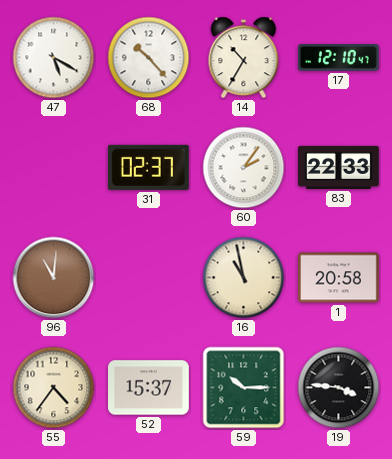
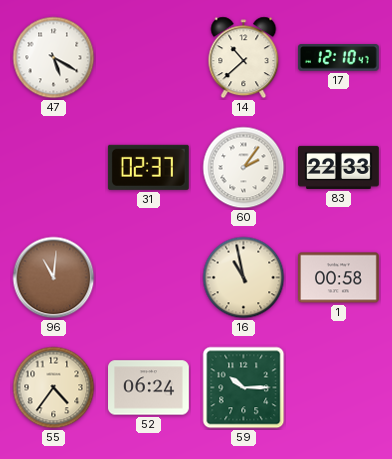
68: 10:23 -> none (149, 58)
14: 10:35 -> 10:38 (244, 58)
1: 20:58 -> 00:58 (339, 278)
52: 15:37 -> 06:24 (149, 388)
19: 3:46 -> none (339, 388)
